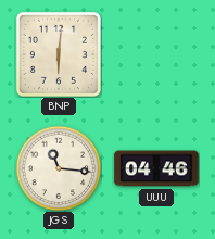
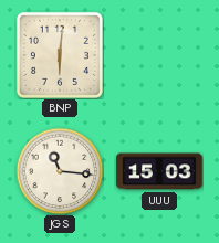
UUU: 04:46 -> 15:03 (159, 171)
